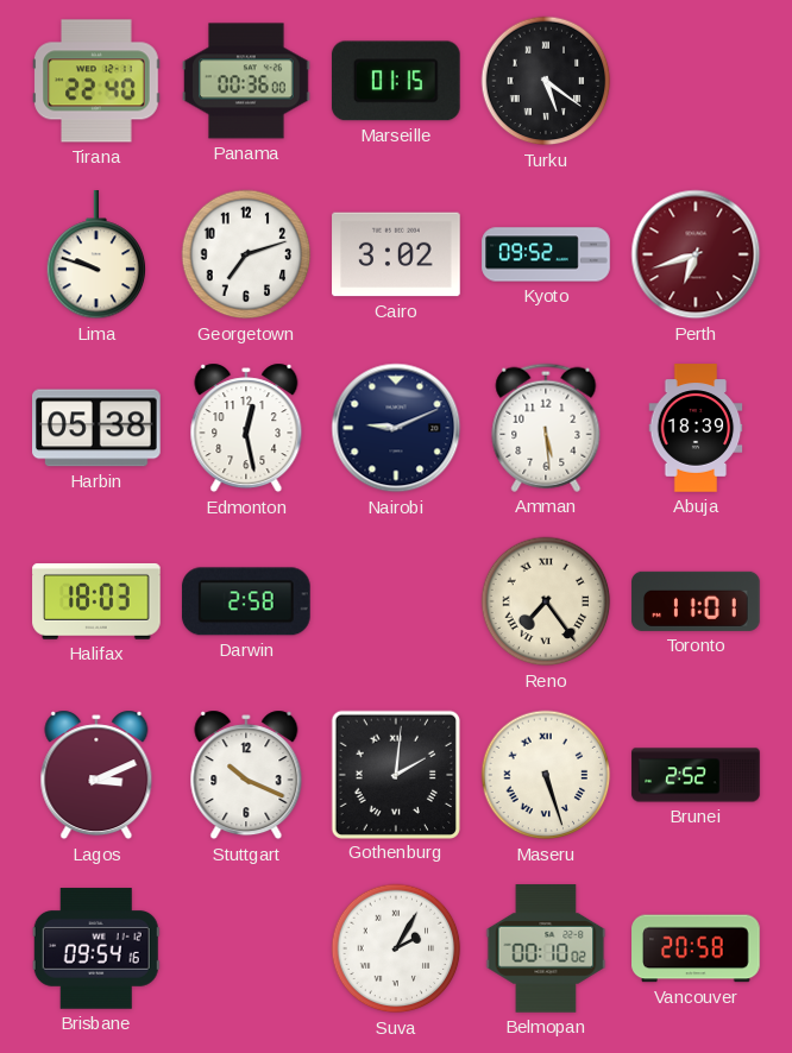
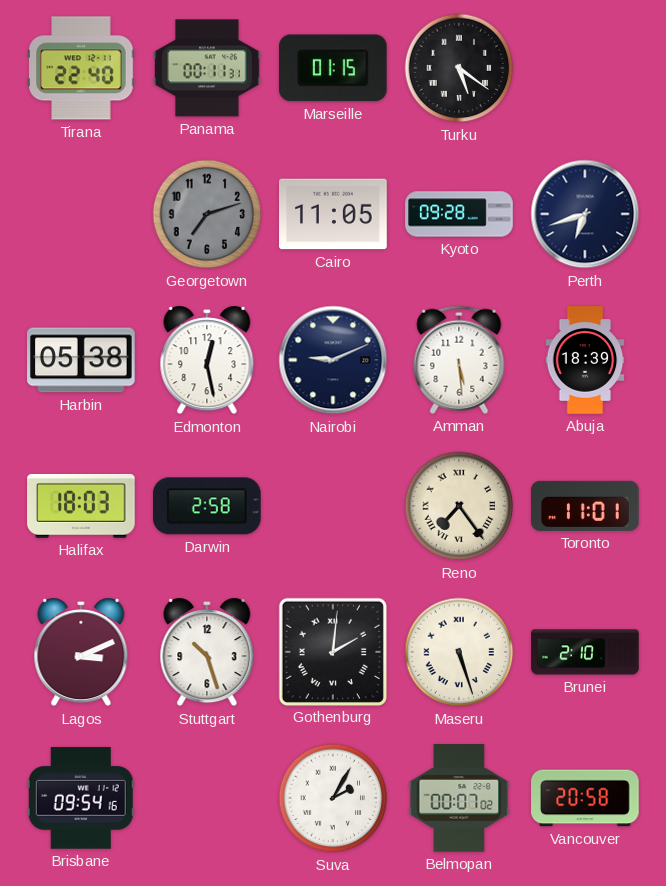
Panama: 00:36 -> 00:11 (207, 68)
Lima: 9:48 -> none (96, 256)
Georgetown dial: white -> grey (207, 214)
Cairo: 3:02 -> 11:05 (333, 214)
Kyoto: 09:52 -> 09:28 (459, 214)
Perth dial: burgundy -> navy (585, 214)
Stuttgart: 10:19 -> 10:27 (207, 652)
Brunei: 2:52 -> 2:10 (585, 652)
Belmopan: 00:10 -> 00:07 (459, 798)
